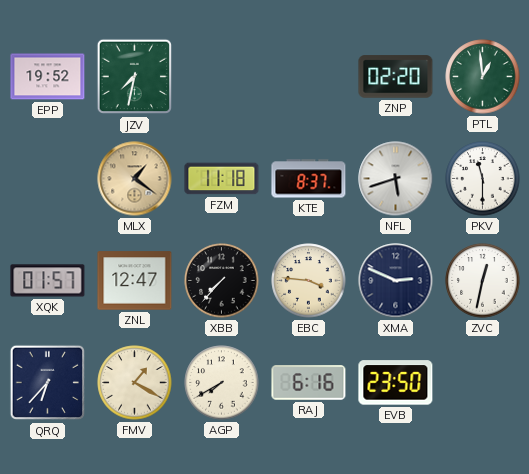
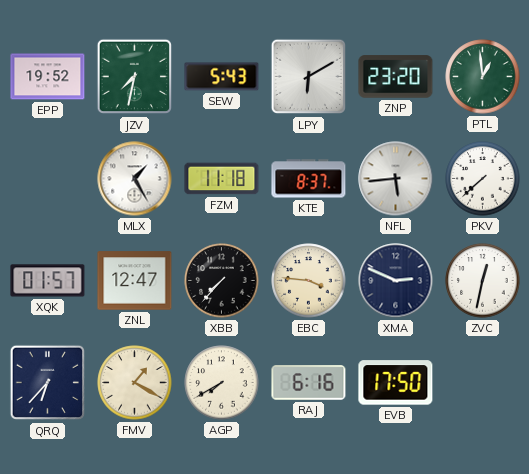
SEW: none -> 5:43 (222, 77)
LPY: none -> 6:10 (309, 77)
ZNP: 02:20 -> 23:20 (396, 77)
MLX: 1:21 -> 1:25 (135, 179)
MLX dial: champagne -> white (135, 179)
NFL: 5:42 -> 5:44 (396, 179)
PKV: 11:30 -> 7:38 (483, 179)
EVB: 23:50 -> 17:50 (396, 383)
